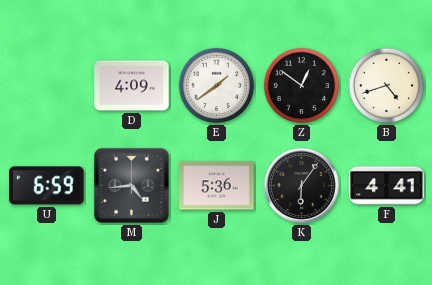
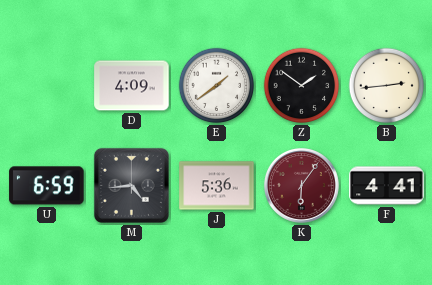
Z: 12:51 -> 1:51 (302, 86)
B: 4:42 -> 2:44 (387, 86)
K dial: black -> burgundy (301, 185)
